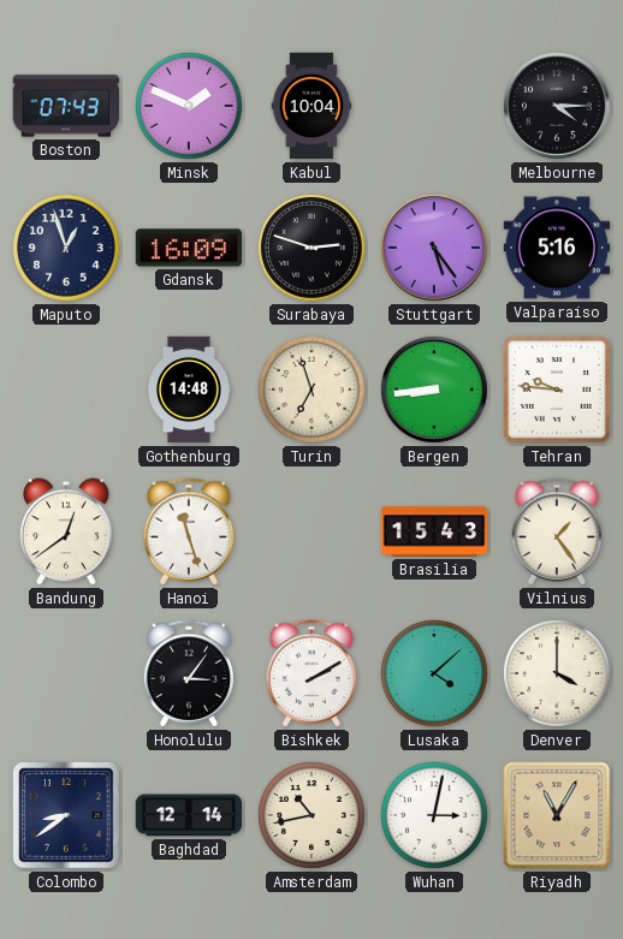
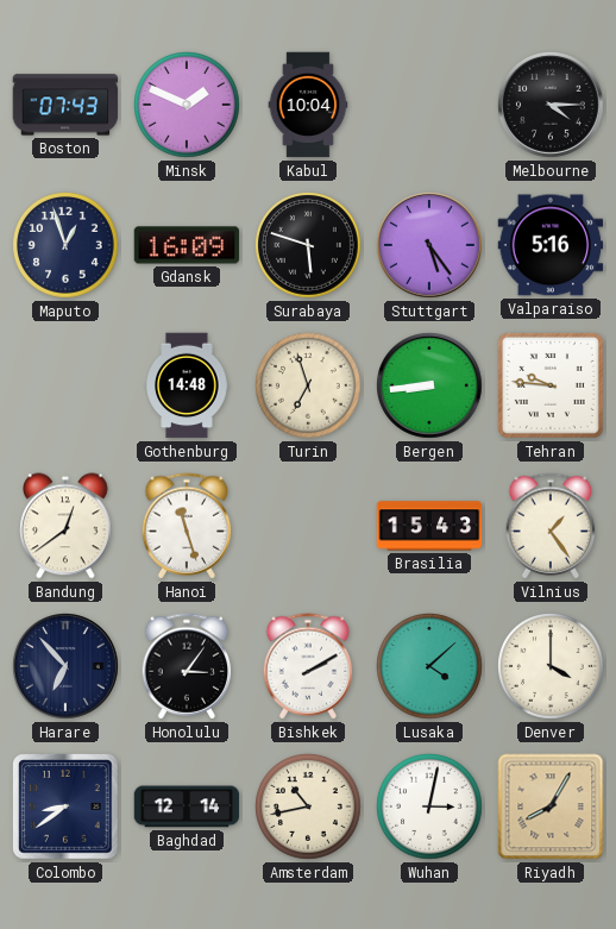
Surabaya: 2:48 -> 5:48 (309, 246)
Harare: none -> 6:53 (67, 667)
Riyadh: 11:05 -> 8:05 (551, 806)
